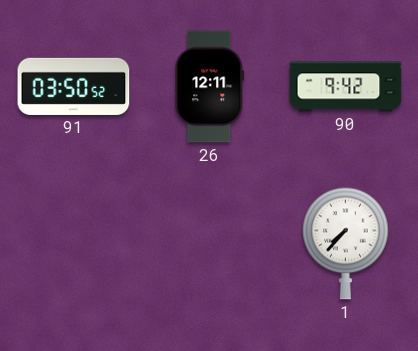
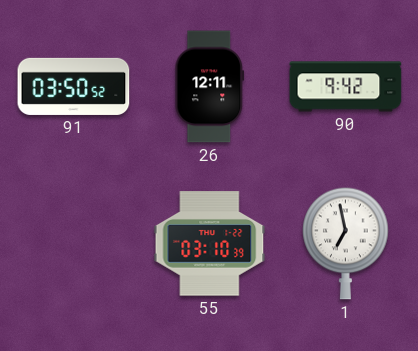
55: none -> 03:10 (210, 244)
1: 7:37 -> 6:58 (346, 243)
